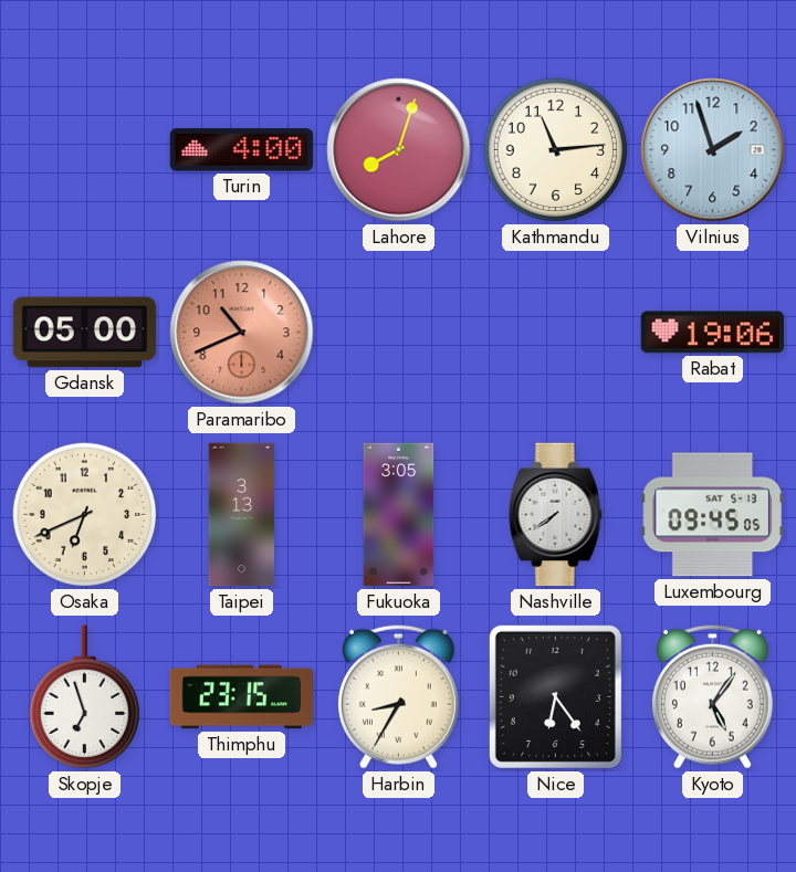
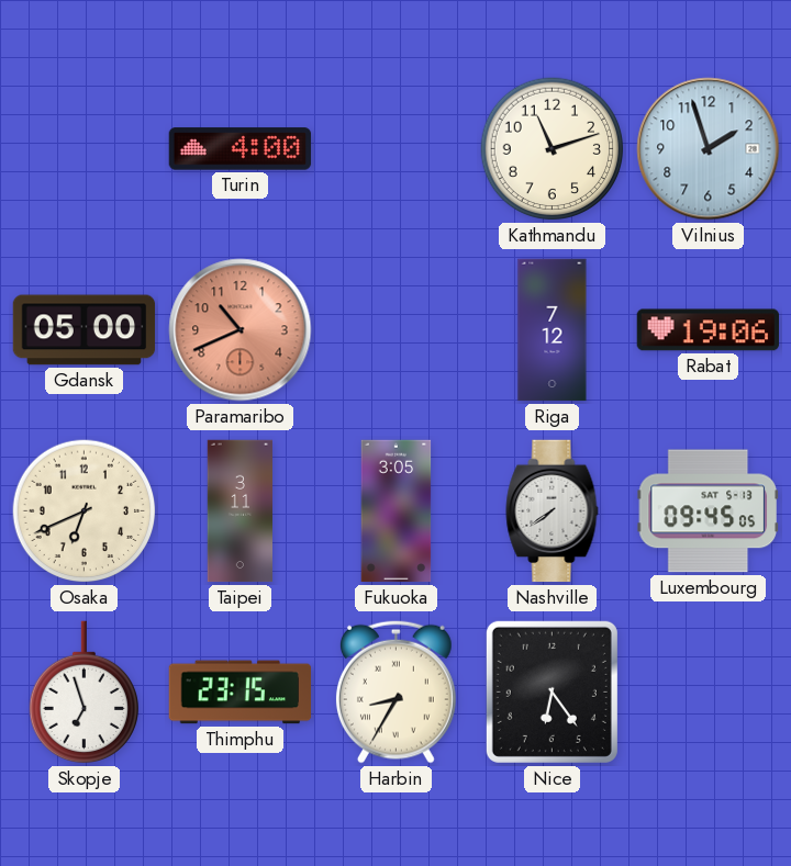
Lahore: 8:03 -> none (399, 150)
Kathmandu: 11:14 -> 11:12 (553, 149)
Riga: none -> 7:12 (553, 330)
Taipei: 3:13 -> 3:11 (241, 511)
Kyoto: 5:06 -> none (712, 696)
